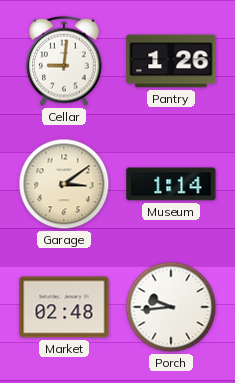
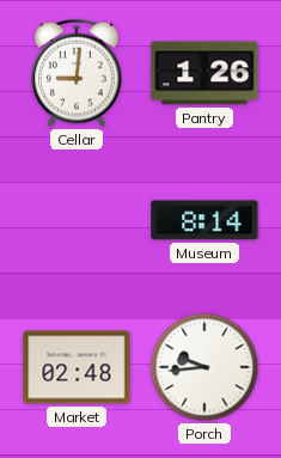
Garage: 3:09 -> none (64, 184)
Museum: 1:14 -> 8:14 (204, 220)
